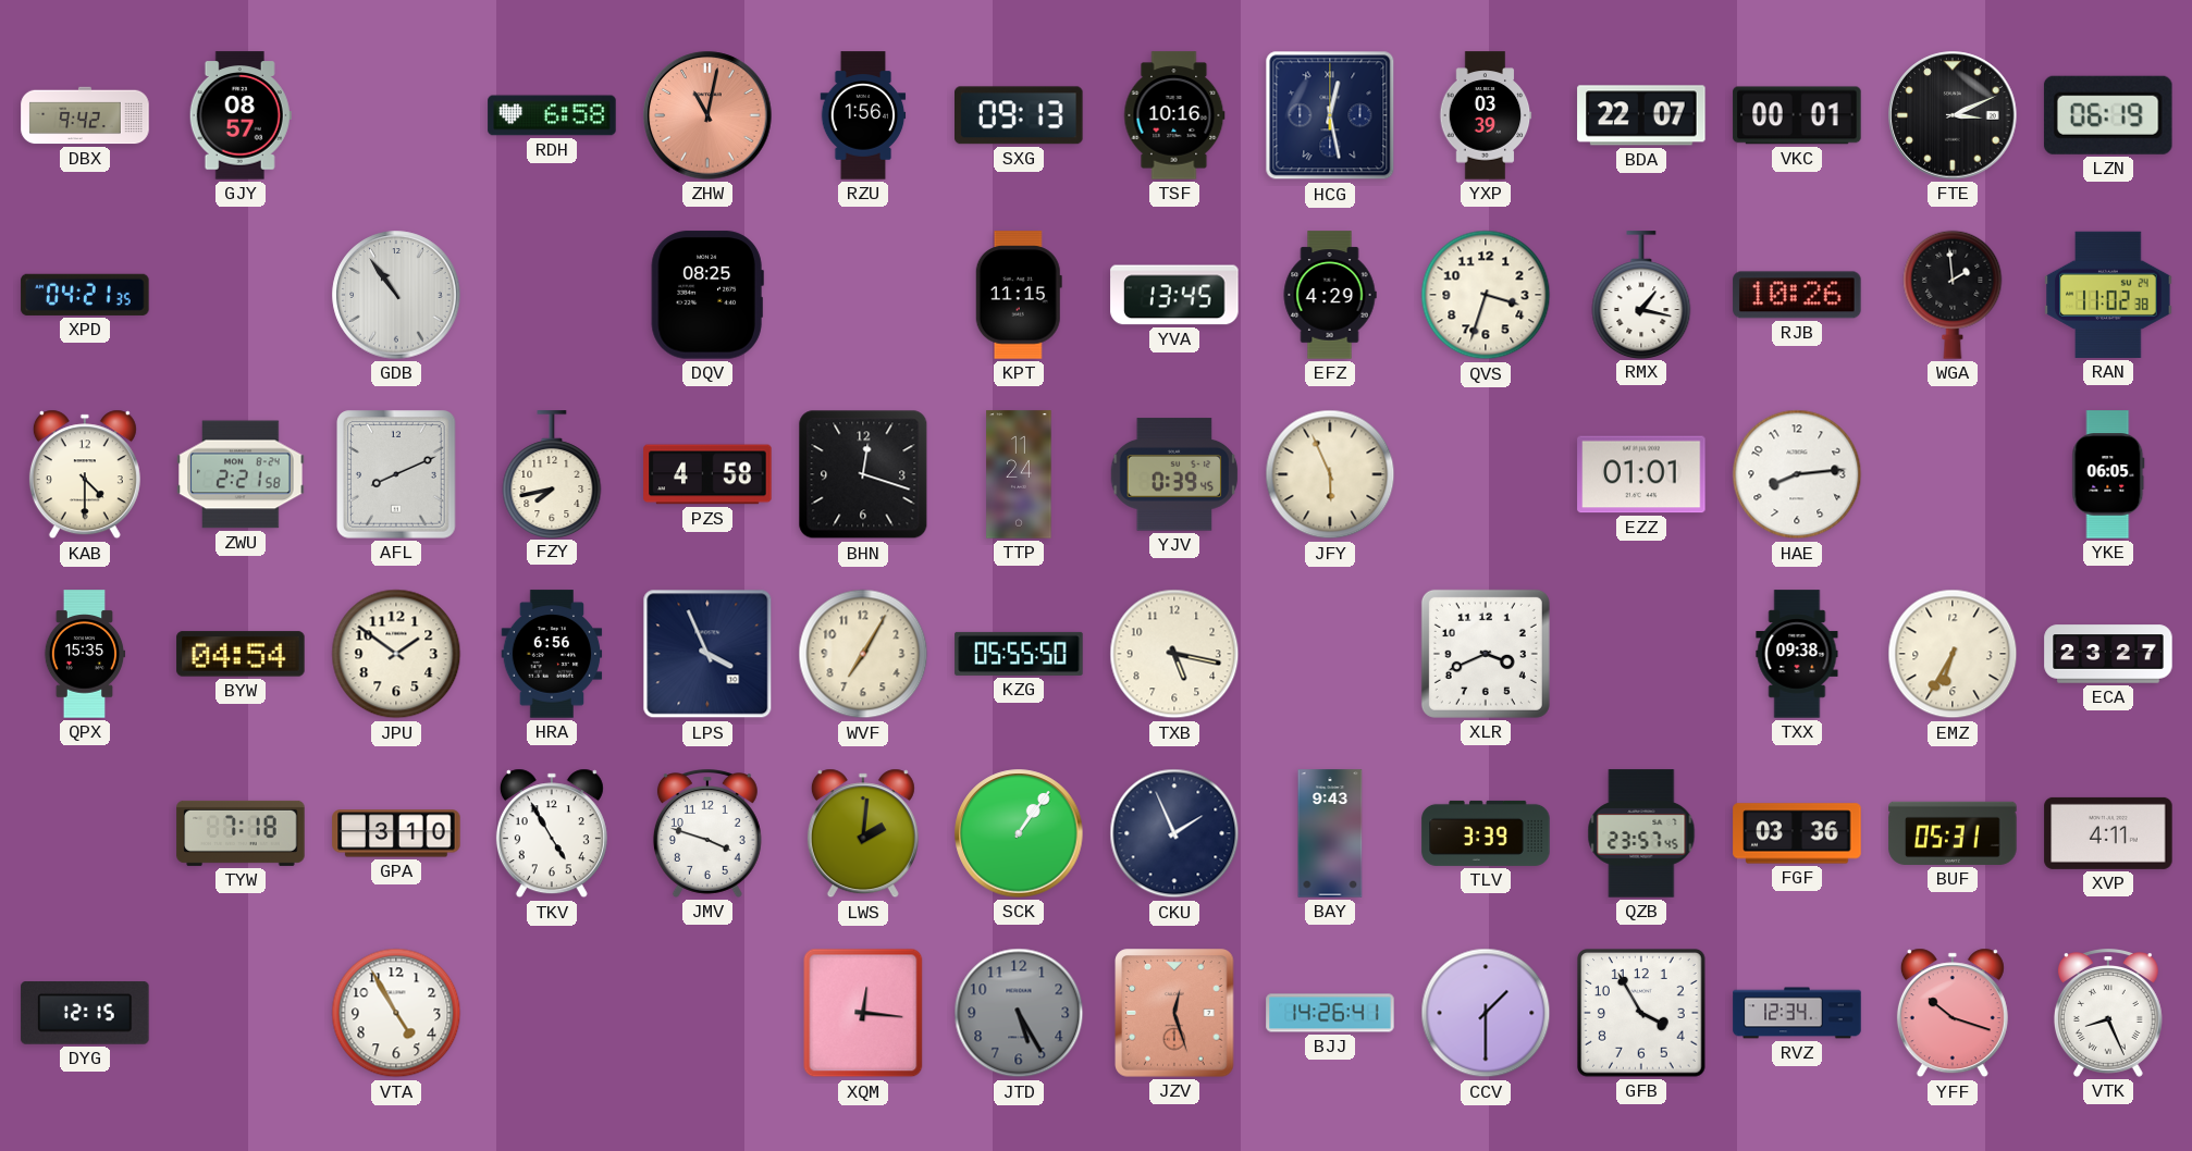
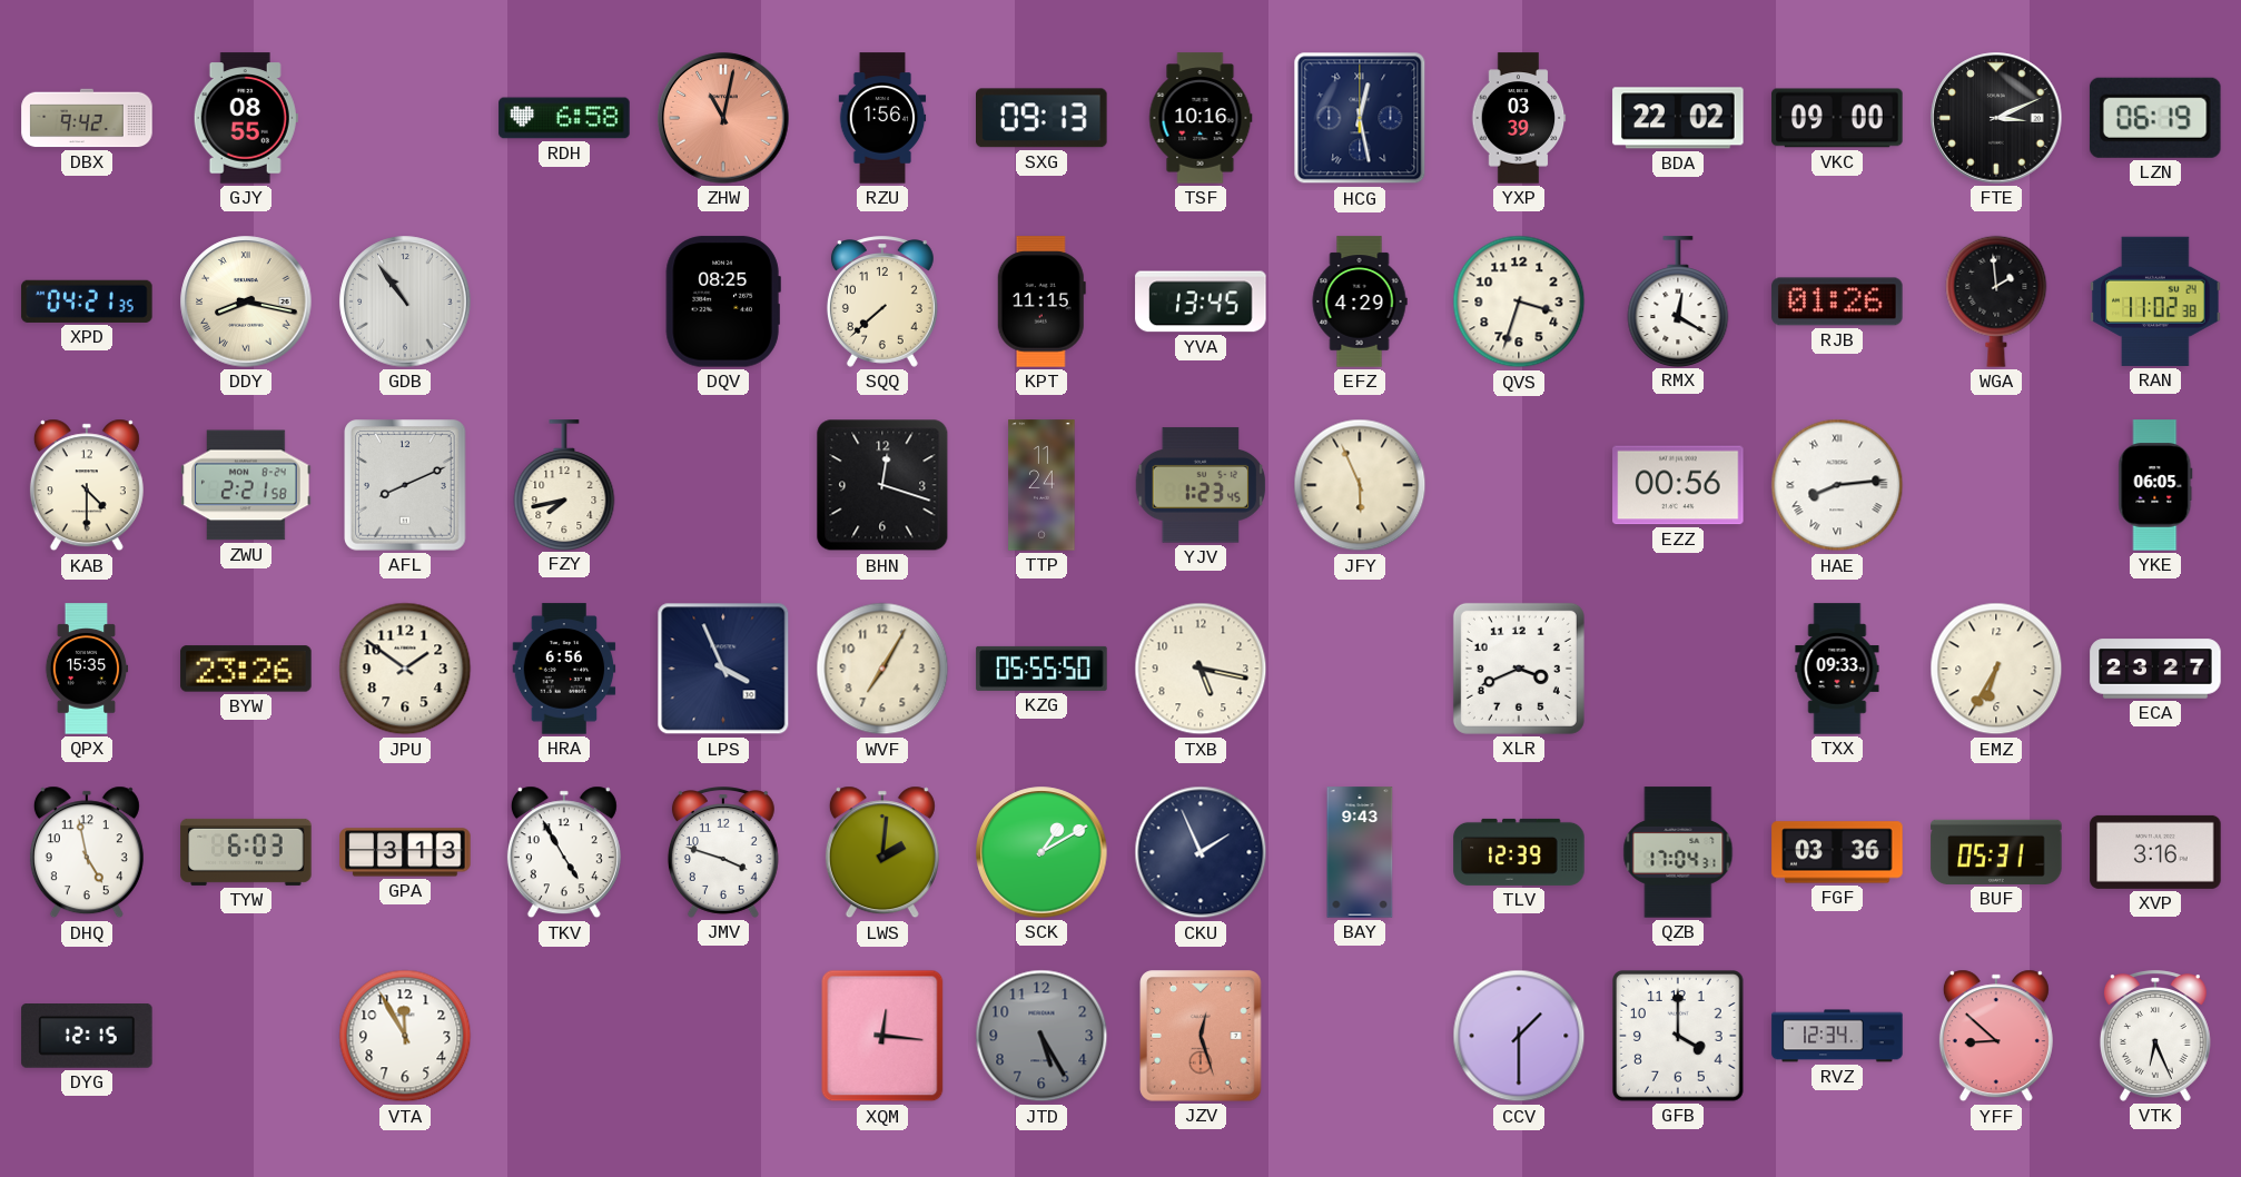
GJY: 08:57 -> 08:55 (246, 118)
BDA: 22:07 -> 22:02 (1678, 118)
VKC: 00:01 -> 09:00 (1837, 118)
DDY: none -> 8:17 (246, 301)
SQQ: none -> 7:38 (882, 301)
RMX: 1:17 -> 12:20 (1678, 301)
RJB: 10:26 -> 01:26 (1837, 301)
PZS: 4:58 -> none (707, 474)
YJV: 0:39 -> 1:23 (1201, 485)
EZZ: 01:01 -> 00:56 (1678, 485)
HAE numerals: Arabic -> Roman (1837, 485)
BYW: 04:54 -> 23:26 (246, 669)
TXX: 09:38 -> 09:33 (1837, 669)
DHQ: none -> 4:58 (87, 852)
TYW: 7:18 -> 6:03 (246, 852)
GPA: 3:10 -> 3:13 (405, 852)
SCK: 1:06 -> 1:10 (1041, 852)
TLV: 3:39 -> 12:39 (1519, 852)
QZB: 23:57 -> 17:04 (1678, 852)
XVP: 4:11 -> 3:16 (2155, 852)
VTA: 4:55 -> 11:55 (405, 1036)
BJJ: 14:26 -> none (1330, 1013)
GFB: 3:55 -> 4:00 (1679, 1037)
YFF: 10:18 -> 8:52 (1996, 1036)
VTK: 8:26 -> 6:26 (2155, 1036)
